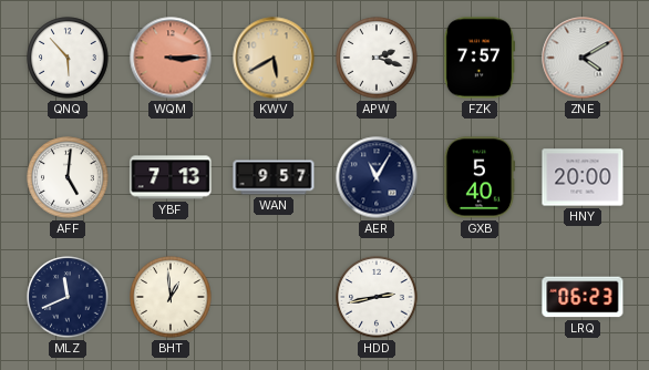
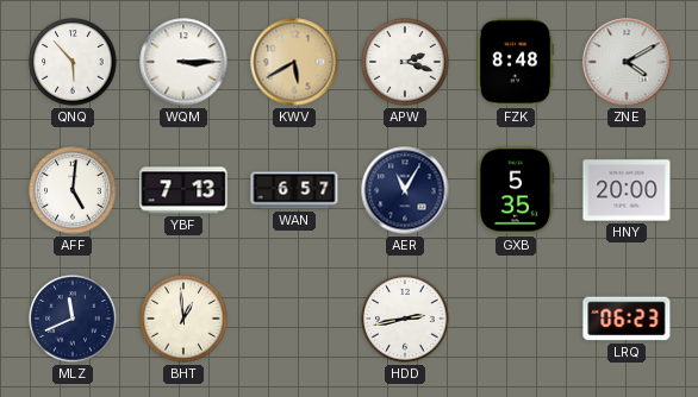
WQM dial: salmon -> white (183, 62)
FZK: 7:57 -> 8:48 (516, 62)
WAN: 9:57 -> 6:57 (294, 190)
GXB: 5:40 -> 5:35 (516, 190)
